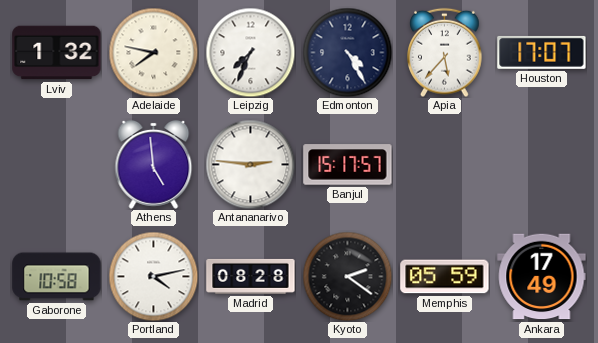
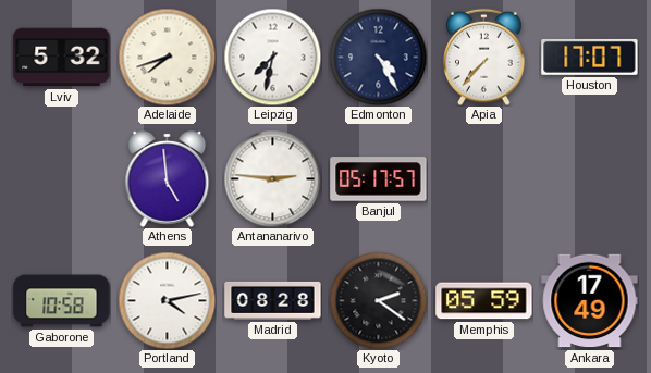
Lviv: 1:32 -> 5:32 (62, 58)
Adelaide: 7:47 -> 7:42 (167, 57)
Leipzig: 7:34 -> 7:32 (272, 57)
Apia: 5:37 -> 7:37 (484, 57)
Banjul: 15:17 -> 05:17 (379, 179)
